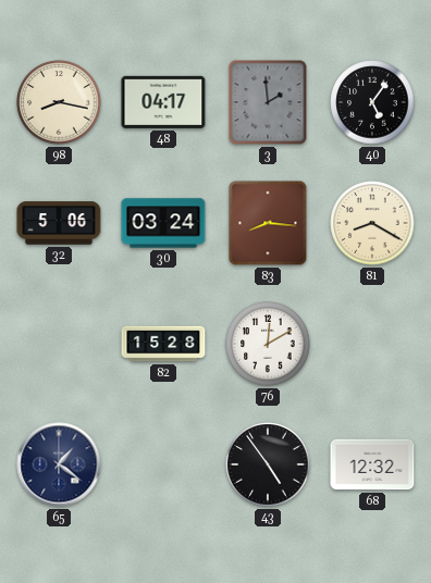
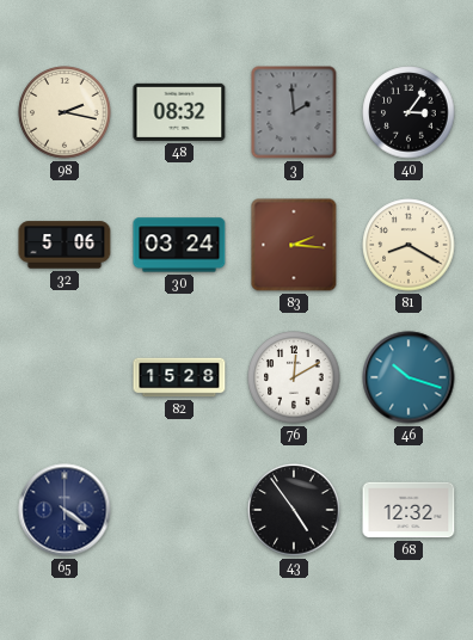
98: 8:17 -> 2:17 (64, 112)
48: 04:17 -> 08:32 (179, 112)
40: 5:06 -> 3:06 (408, 112)
83: 8:16 -> 2:16 (294, 245)
46: none -> 10:18 (408, 377)
65: 1:21 -> 4:21 (64, 510)
